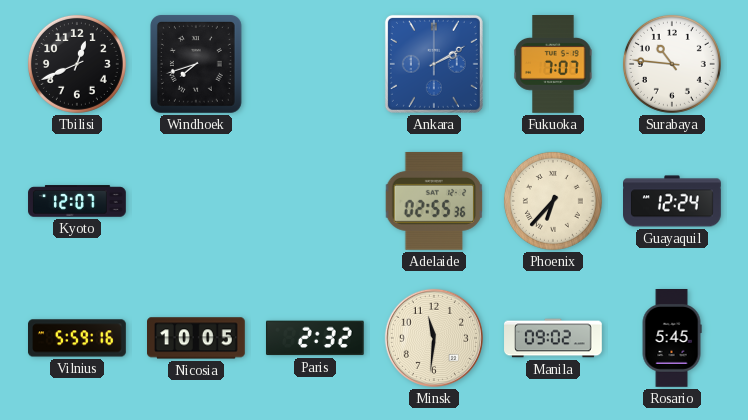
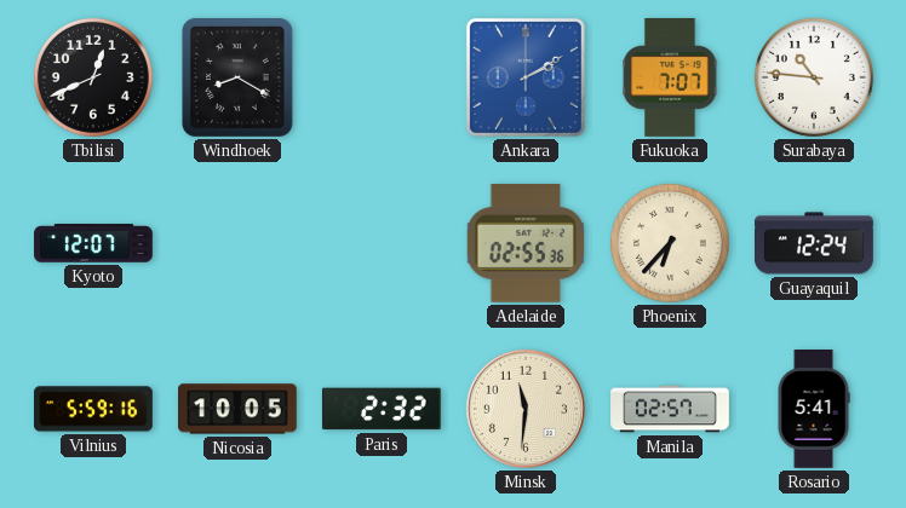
Windhoek: 7:42 -> 8:20 (237, 77)
Manila: 09:02 -> 02:57 (670, 409)
Rosario: 5:45 -> 5:41 (814, 410)
